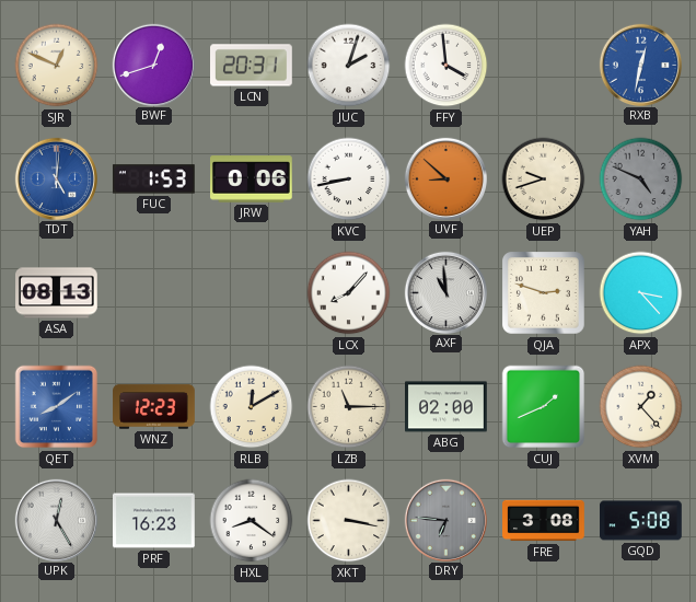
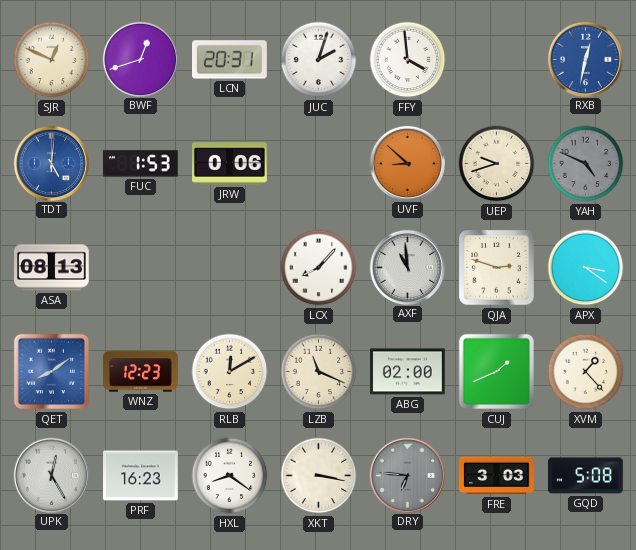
KVC: 8:43 -> none (349, 180)
APX: 3:23 -> 3:21 (586, 268)
LZB: 11:15 -> 11:19 (319, 372)
FRE: 3:08 -> 3:03 (497, 476)
